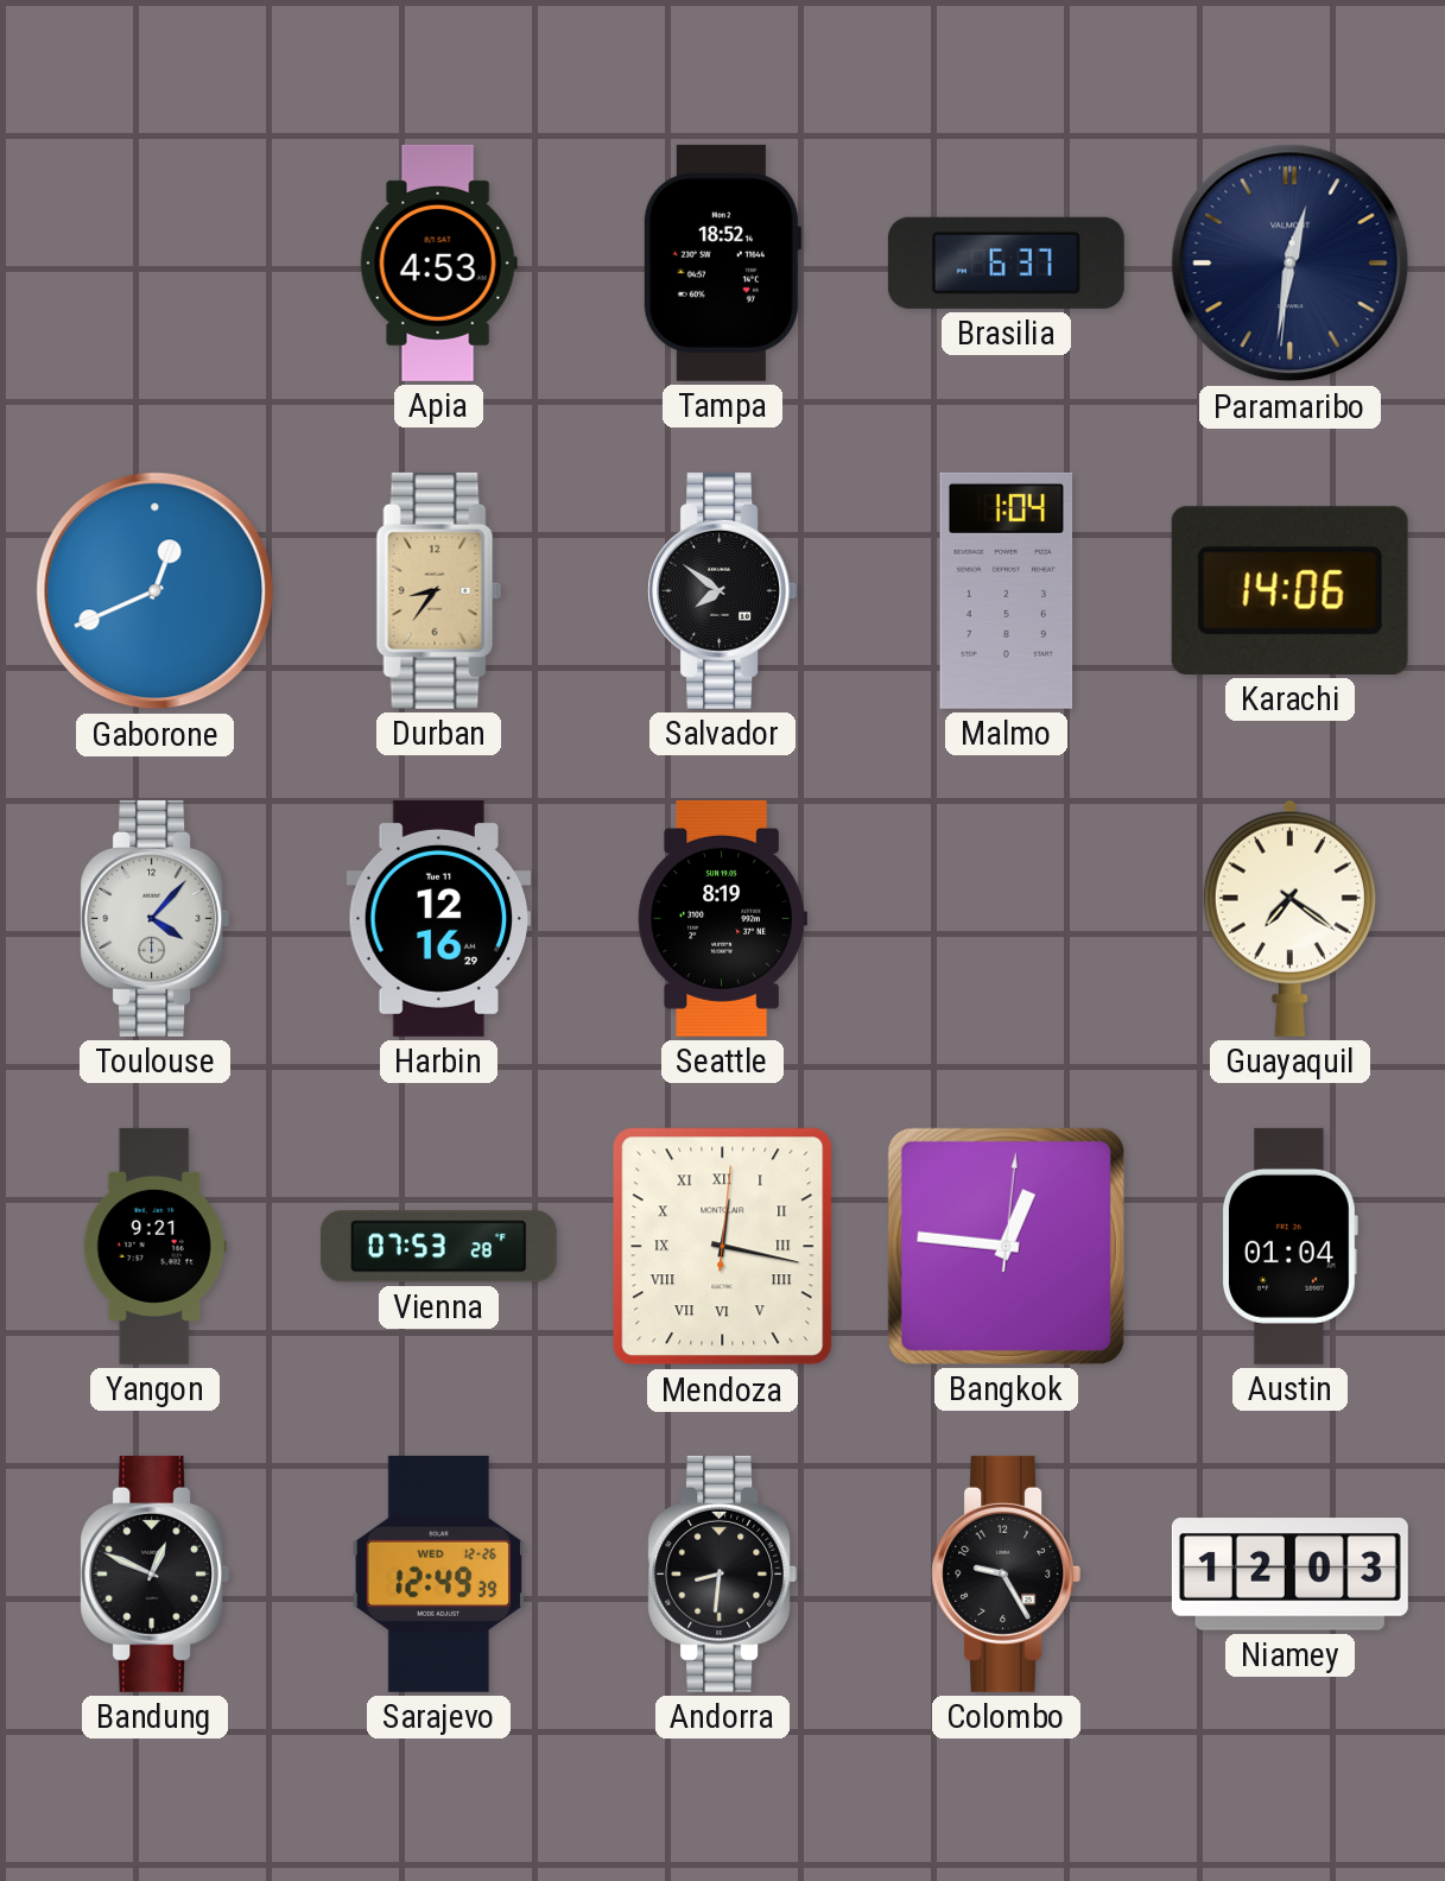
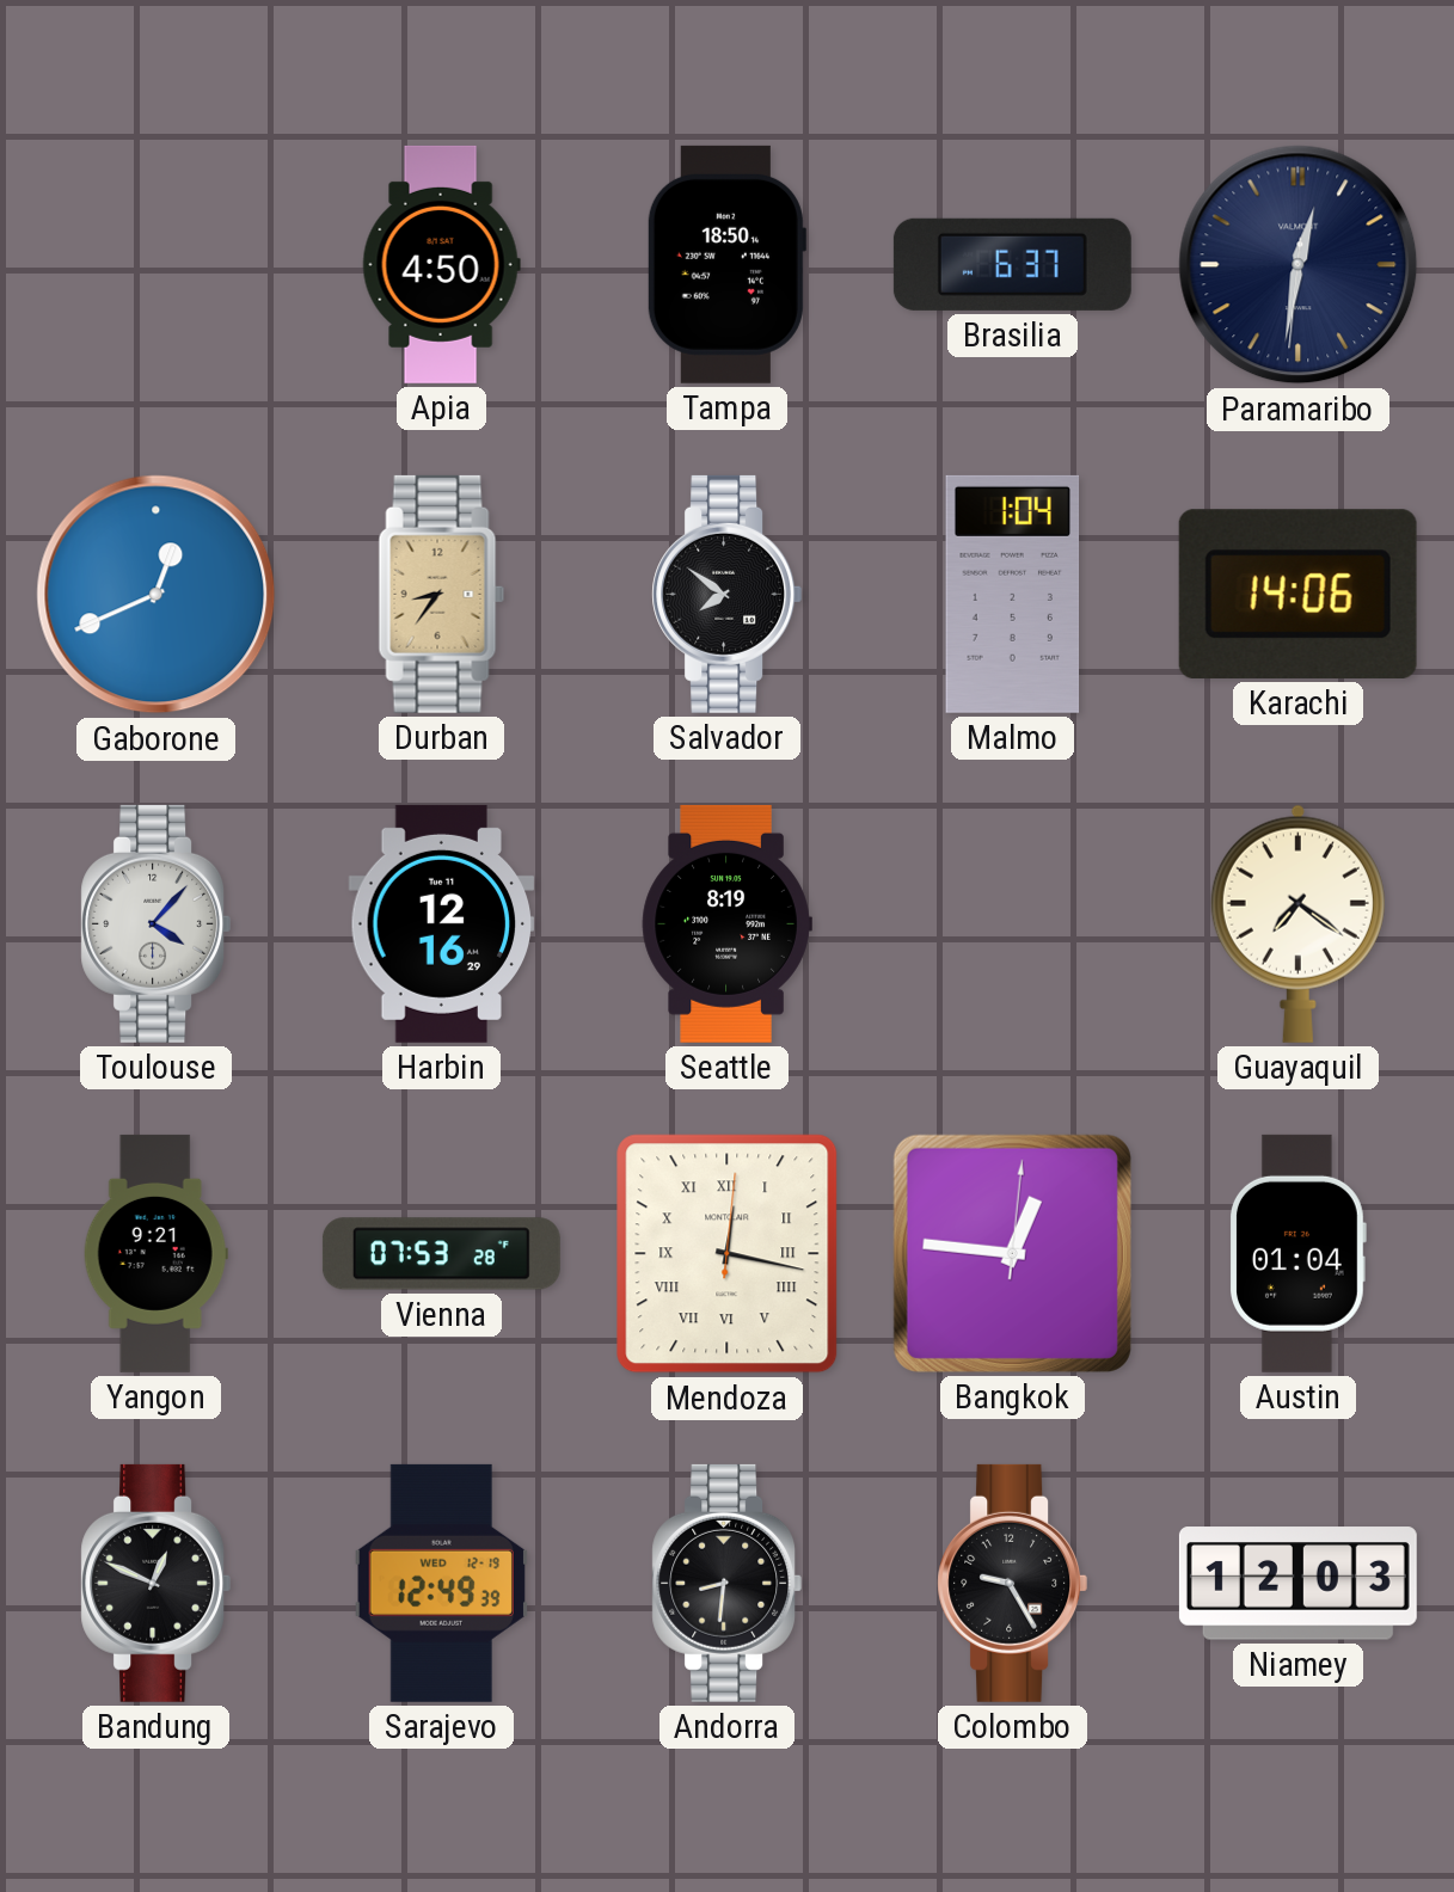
Apia: 4:53 -> 4:50 (441, 264)
Tampa: 18:52 -> 18:50 (726, 264)
Sarajevo date: WED 12-26 -> WED 12-19 (441, 1583)
